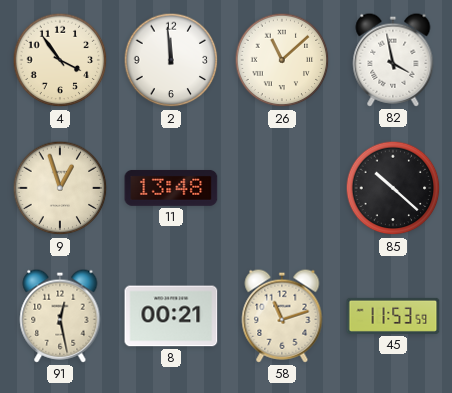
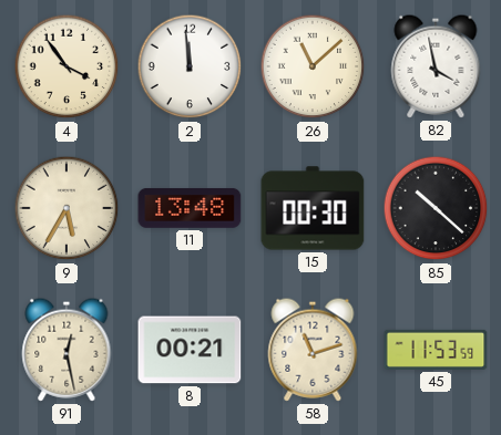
9: 12:57 -> 5:35 (67, 208)
15: none -> 00:30 (313, 208)
